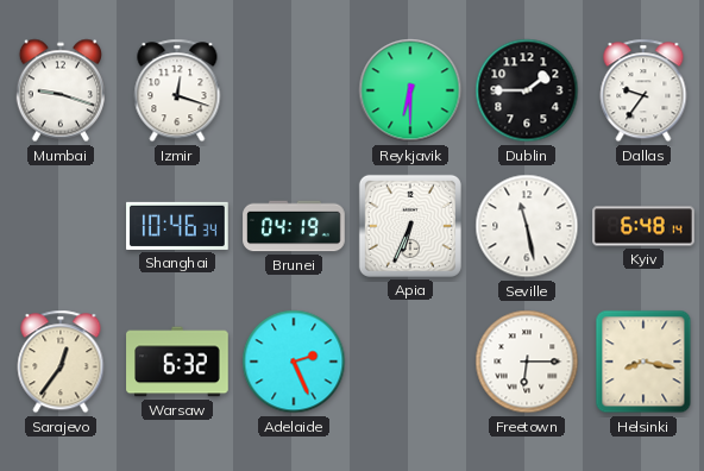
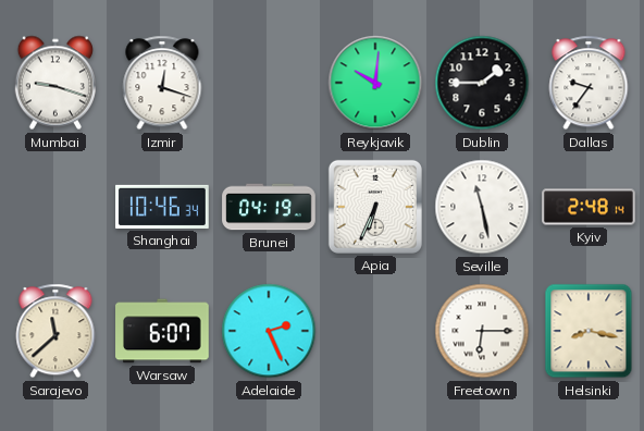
Reykjavik: 6:30 -> 10:01 (375, 83)
Kyiv: 6:48 -> 2:48 (589, 207)
Sarajevo: 12:36 -> 11:38 (55, 331)
Warsaw: 6:32 -> 6:07 (162, 331)
